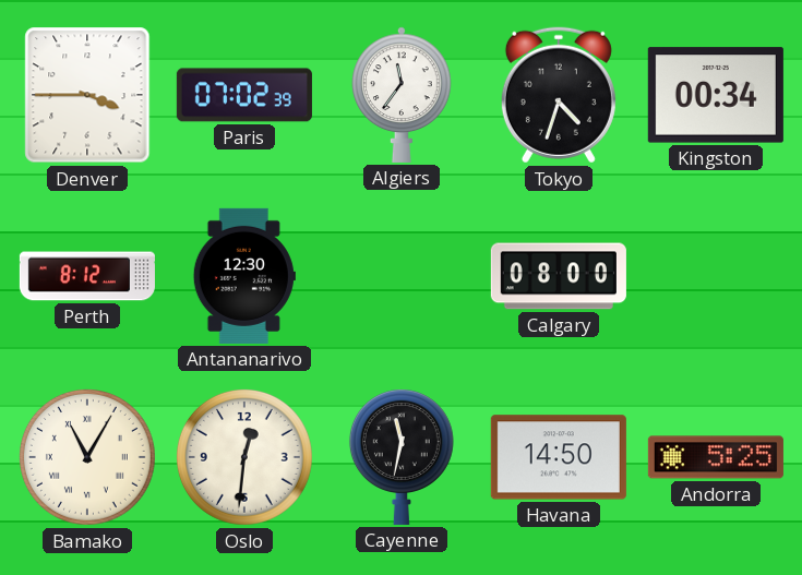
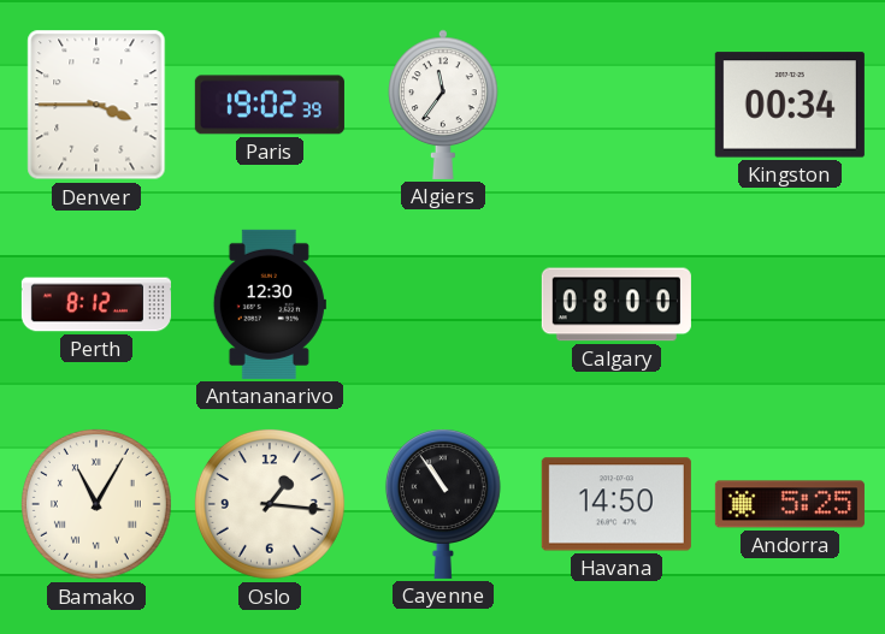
Paris: 07:02 -> 19:02 (270, 105)
Tokyo: 4:33 -> none (559, 95)
Oslo: 12:31 -> 1:16 (270, 504)
Cayenne: 11:32 -> 10:54 (443, 504)
